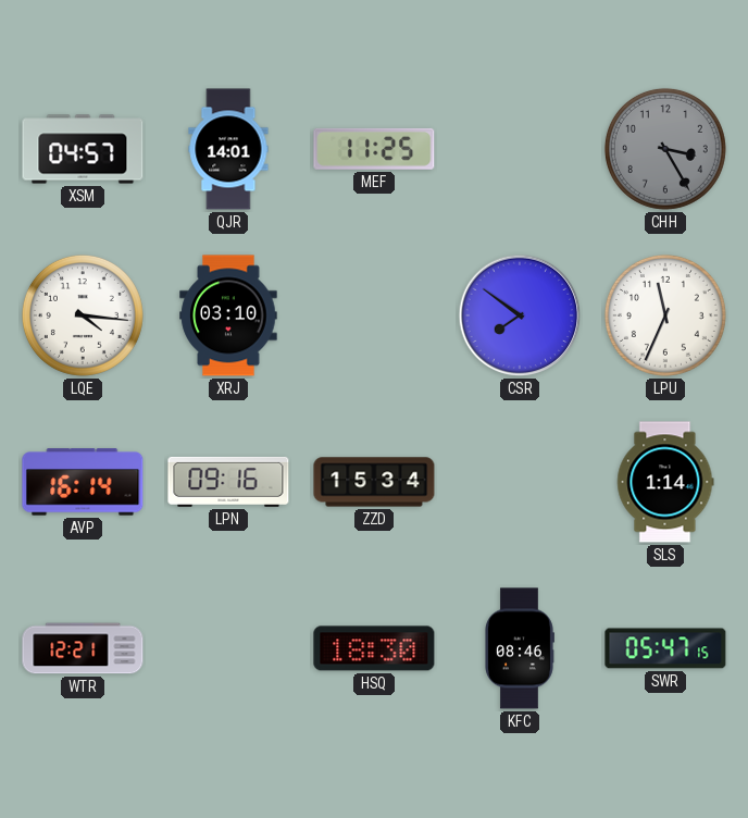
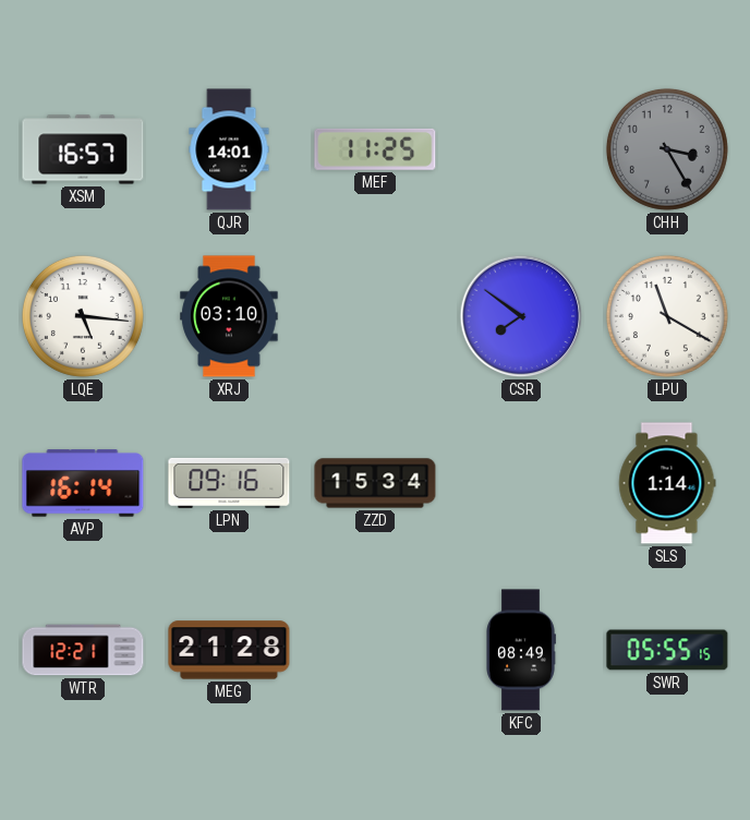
XSM: 04:57 -> 16:57 (83, 149)
LQE: 4:16 -> 5:16 (83, 316)
LPU: 11:34 -> 11:20 (667, 316)
MEG: none -> 21:28 (229, 650)
HSQ: 18:30 -> none (374, 648)
KFC: 08:46 -> 08:49 (521, 650)
SWR: 05:47 -> 05:55 (667, 650)
